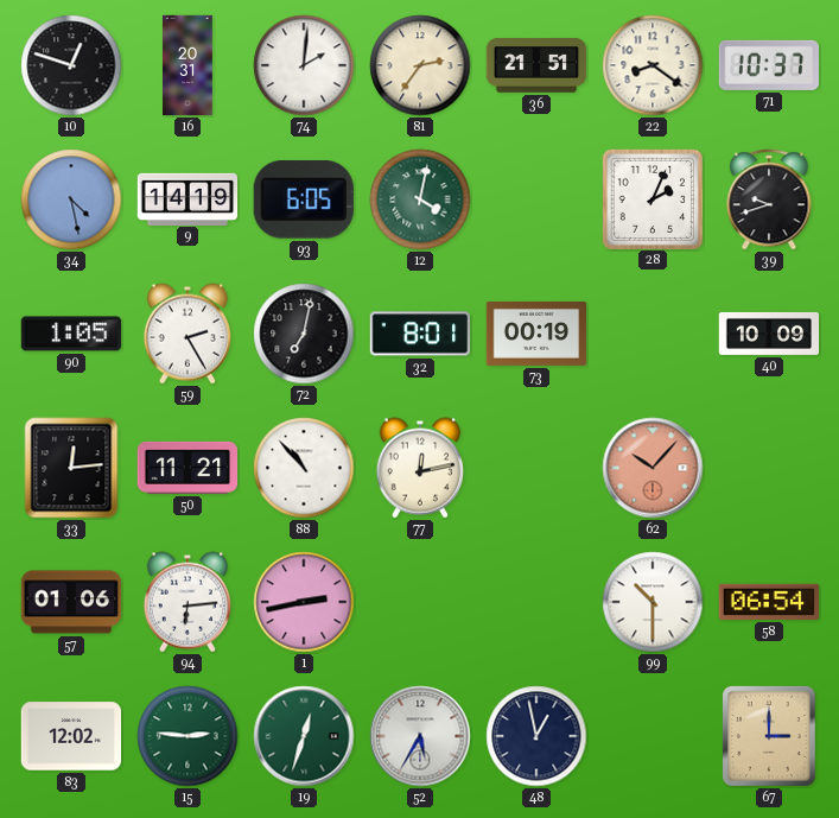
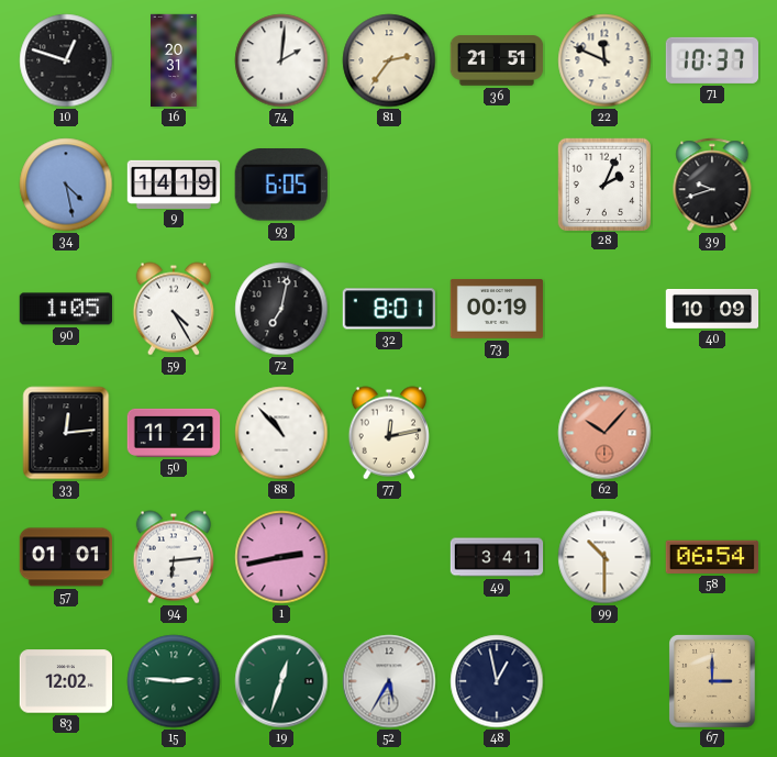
22: 8:21 -> 11:49 (604, 60)
12: 4:02 -> none (420, 199)
59: 2:25 -> 4:25 (173, 309)
57: 01:06 -> 01:01 (66, 557)
49: none -> 3:41 (497, 557)
